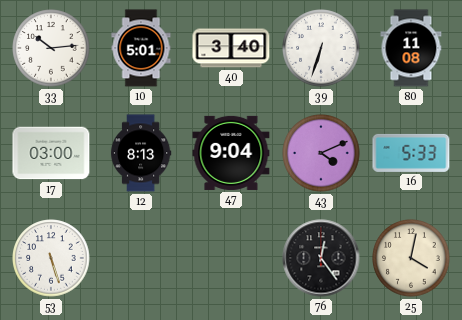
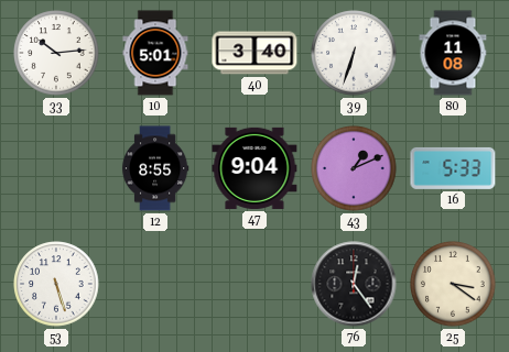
17: 03:00 -> none (51, 153)
12: 8:13 -> 8:55 (155, 168)
43: 4:11 -> 1:11 (354, 168)
25: 4:02 -> 3:21 (453, 284)
